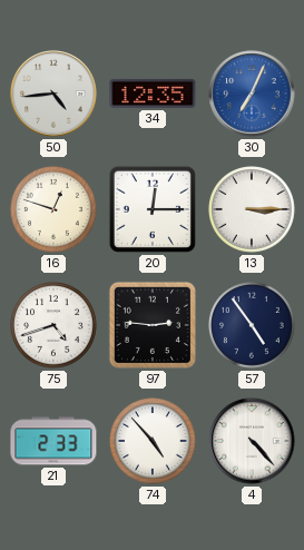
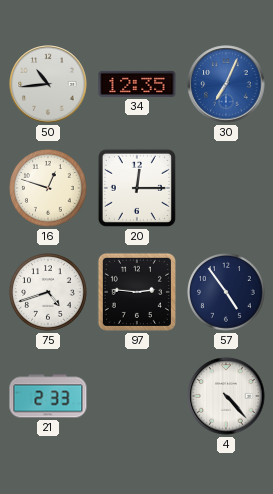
50: 4:44 -> 10:44 (48, 84)
13: 3:15 -> none (252, 209)
74: 4:53 -> none (153, 441)
